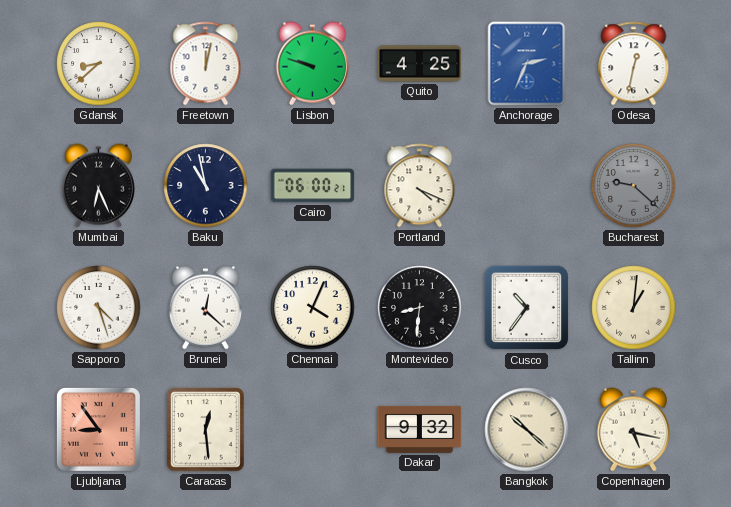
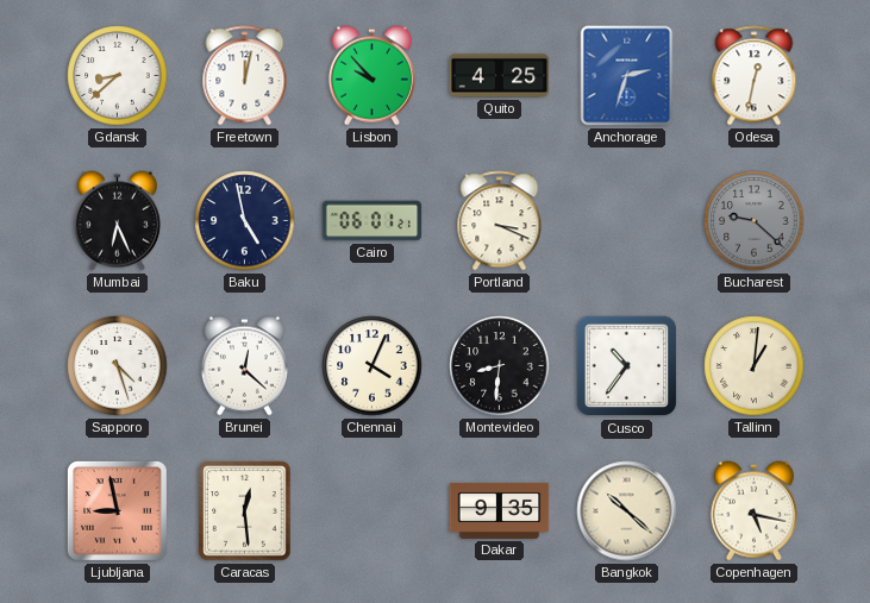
Lisbon: 9:48 -> 9:53 (371, 76)
Anchorage: 2:34 -> 2:33 (627, 76)
Baku: 10:58 -> 4:58 (245, 221)
Cairo: 06:00 -> 06:01 (373, 221)
Portland: 4:19 -> 3:19 (500, 221)
Ljubljana: 8:54 -> 8:58 (117, 510)
Dakar: 9:32 -> 9:35 (500, 510)
